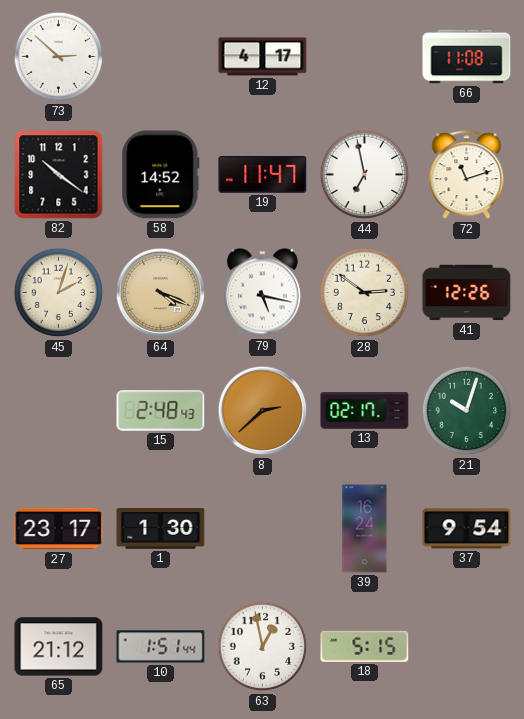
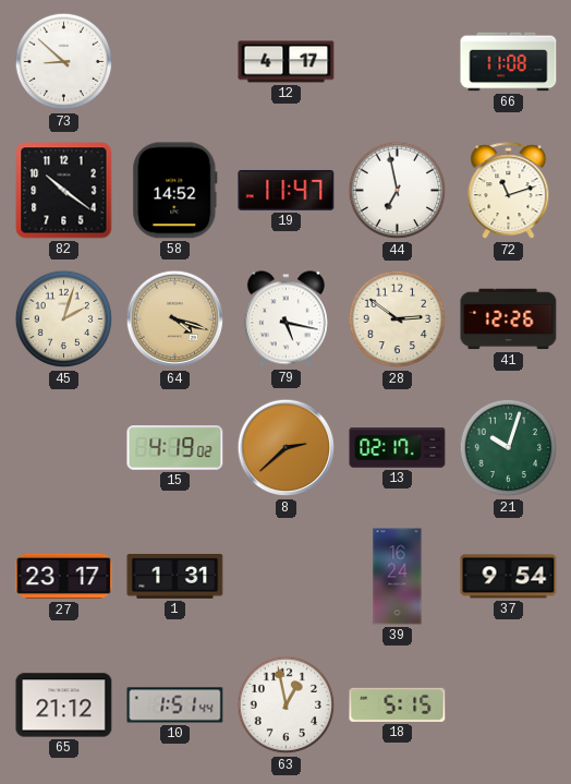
73: 2:52 -> 8:52 (64, 62)
64: 4:19 -> 4:18 (175, 319)
15: 2:48 -> 4:19 (175, 448)
1: 1:30 -> 1:31 (175, 576)
